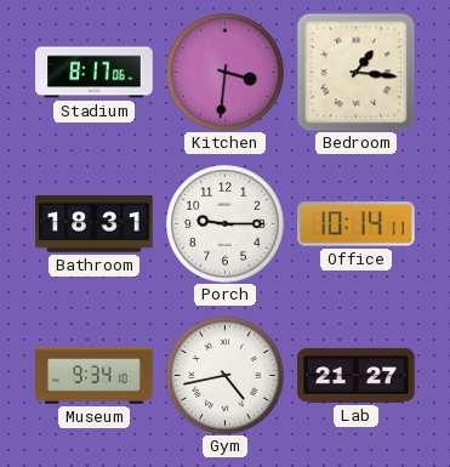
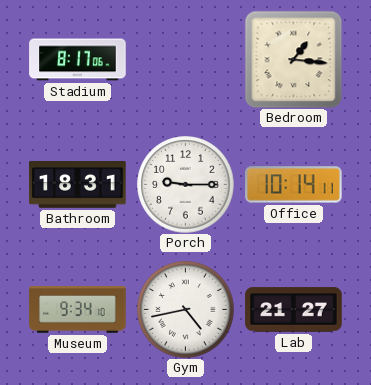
Kitchen: 3:31 -> none (226, 73)
